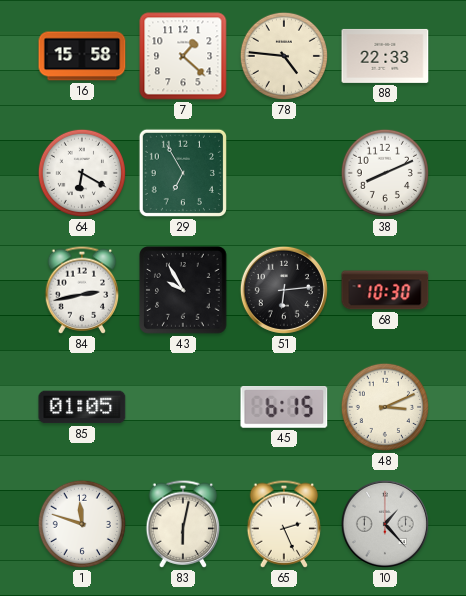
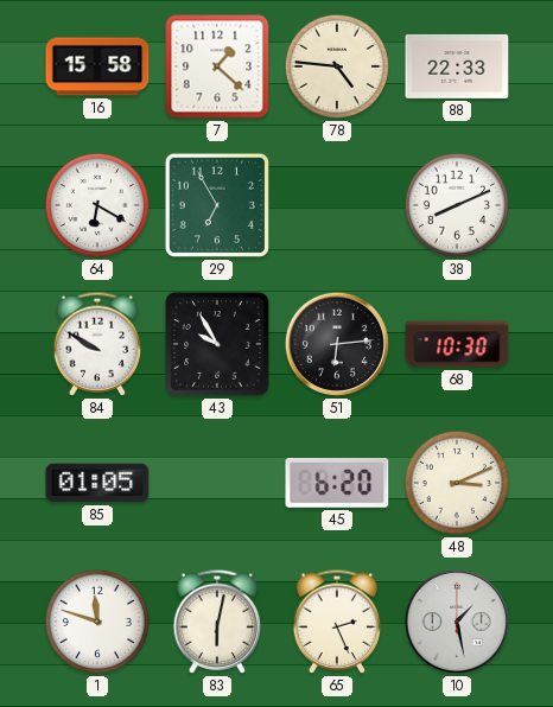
84: 2:43 -> 9:50 (97, 344)
45: 6:15 -> 6:20 (337, 483)
10: 1:23 -> 1:28 (457, 622)
